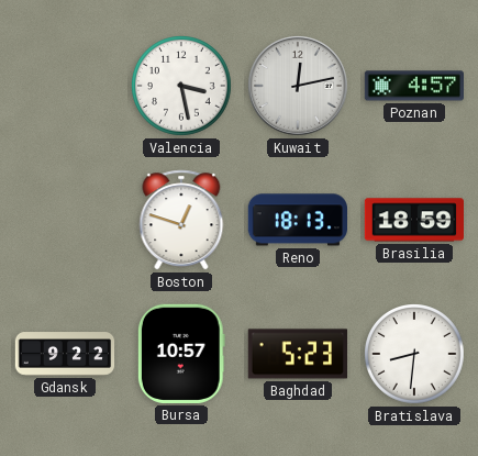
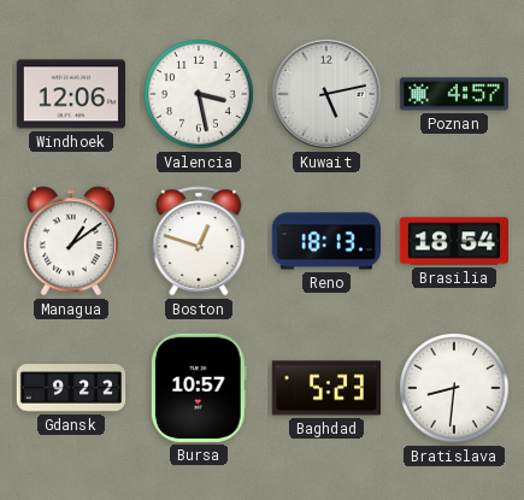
Windhoek: none -> 12:06 (70, 94)
Kuwait: 12:13 -> 5:13 (326, 94)
Managua: none -> 1:09 (71, 241)
Brasilia: 18:59 -> 18:54 (453, 241)
